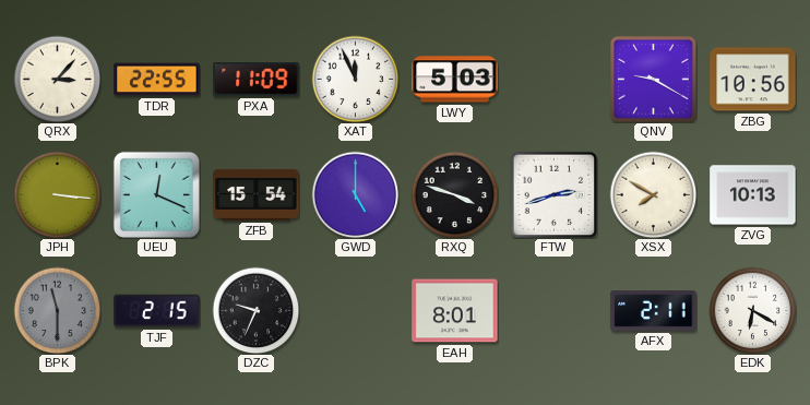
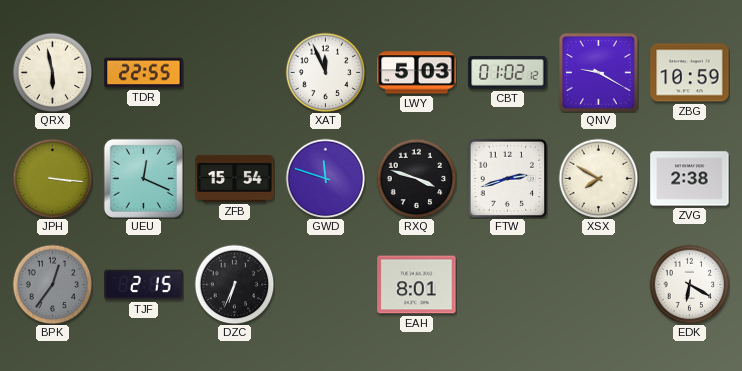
QRX: 3:07 -> 5:58 (52, 72)
PXA: 11:09 -> none (257, 80)
CBT: none -> 01:02 (508, 73)
ZBG: 10:56 -> 10:59 (690, 73)
GWD: 5:00 -> 11:48 (325, 178)
ZVG: 10:13 -> 2:38 (690, 179)
BPK: 11:30 -> 12:36 (52, 284)
DZC: 9:34 -> 6:34 (234, 284)
AFX: 2:11 -> none (654, 311)
